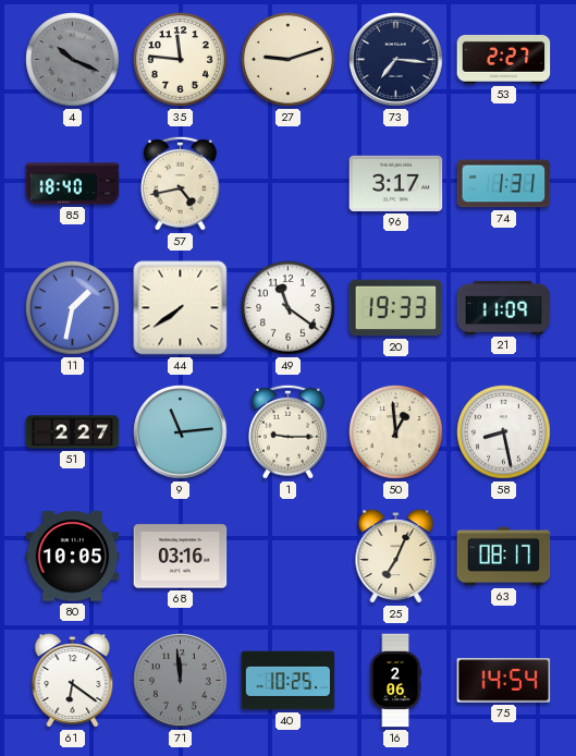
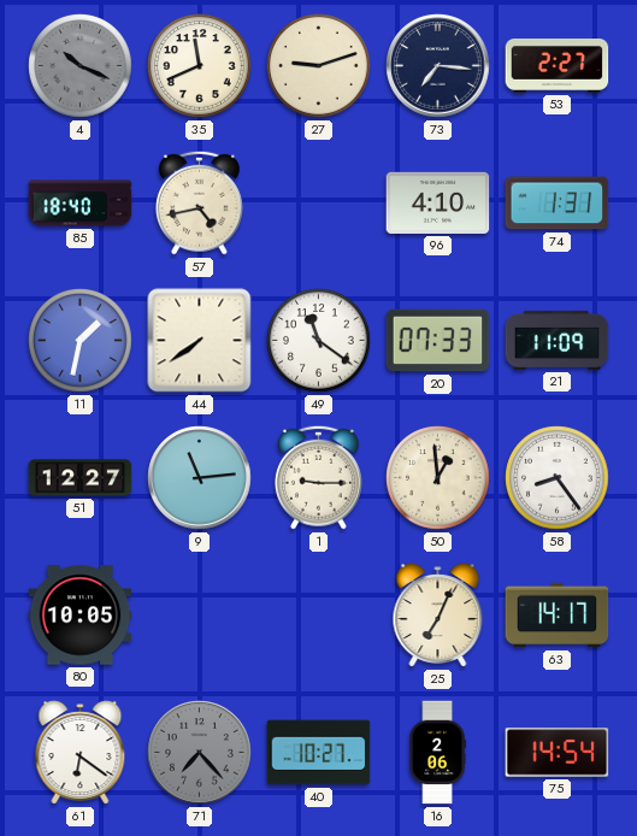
35: 11:46 -> 11:41 (200, 66)
96: 3:17 -> 4:10 (438, 202)
20: 19:33 -> 07:33 (438, 341)
51: 2:27 -> 12:27 (81, 478)
58: 8:28 -> 8:24 (558, 478)
68: 03:16 -> none (181, 557)
63: 08:17 -> 14:17 (558, 616)
71: 11:59 -> 7:23 (200, 753)
40: 10:25 -> 10:27 (319, 753)
